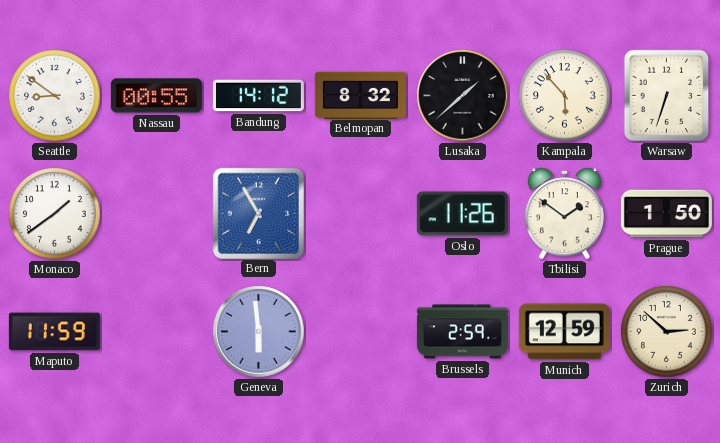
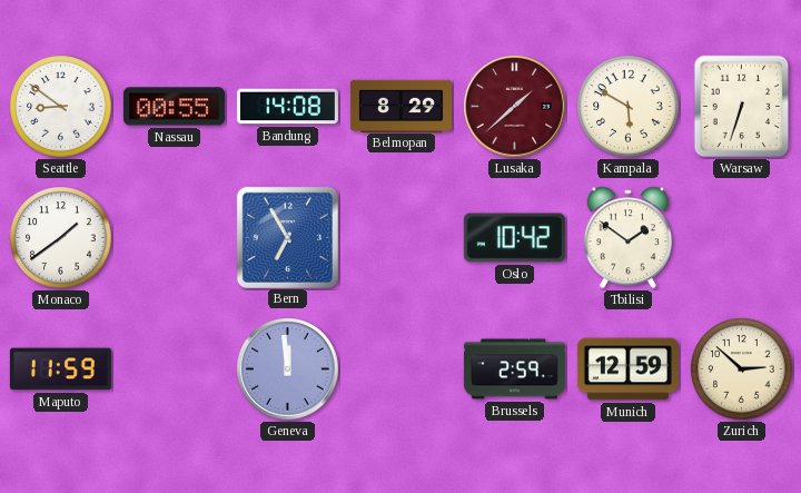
Bandung: 14:12 -> 14:08 (287, 107)
Belmopan: 8:32 -> 8:29 (400, 106)
Lusaka dial: black -> burgundy (515, 107)
Kampala: 5:53 -> 5:50 (629, 107)
Oslo: 11:26 -> 10:42 (514, 238)
Prague: 1:50 -> none (666, 214)
Geneva: 5:59 -> 11:59 (288, 369)
